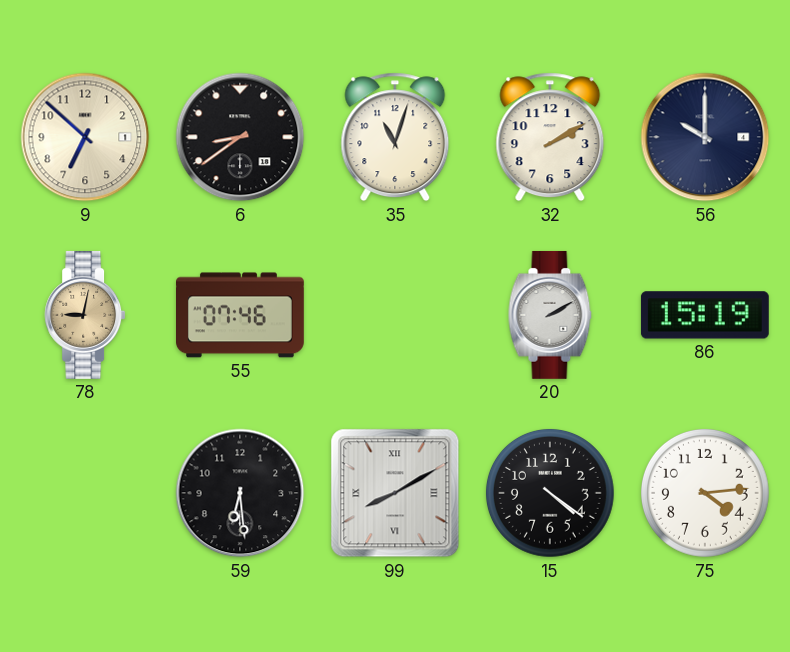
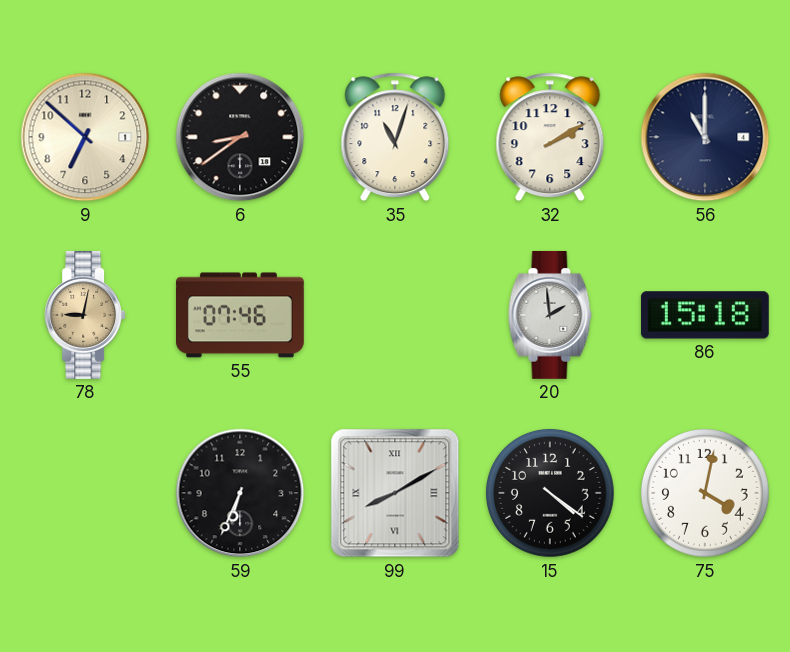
56: 10:00 -> 11:00 (705, 137)
20: 2:10 -> 1:59 (550, 315)
86: 15:19 -> 15:18 (705, 315)
59: 6:29 -> 6:34 (240, 493)
75: 4:14 -> 4:02 (705, 493)
